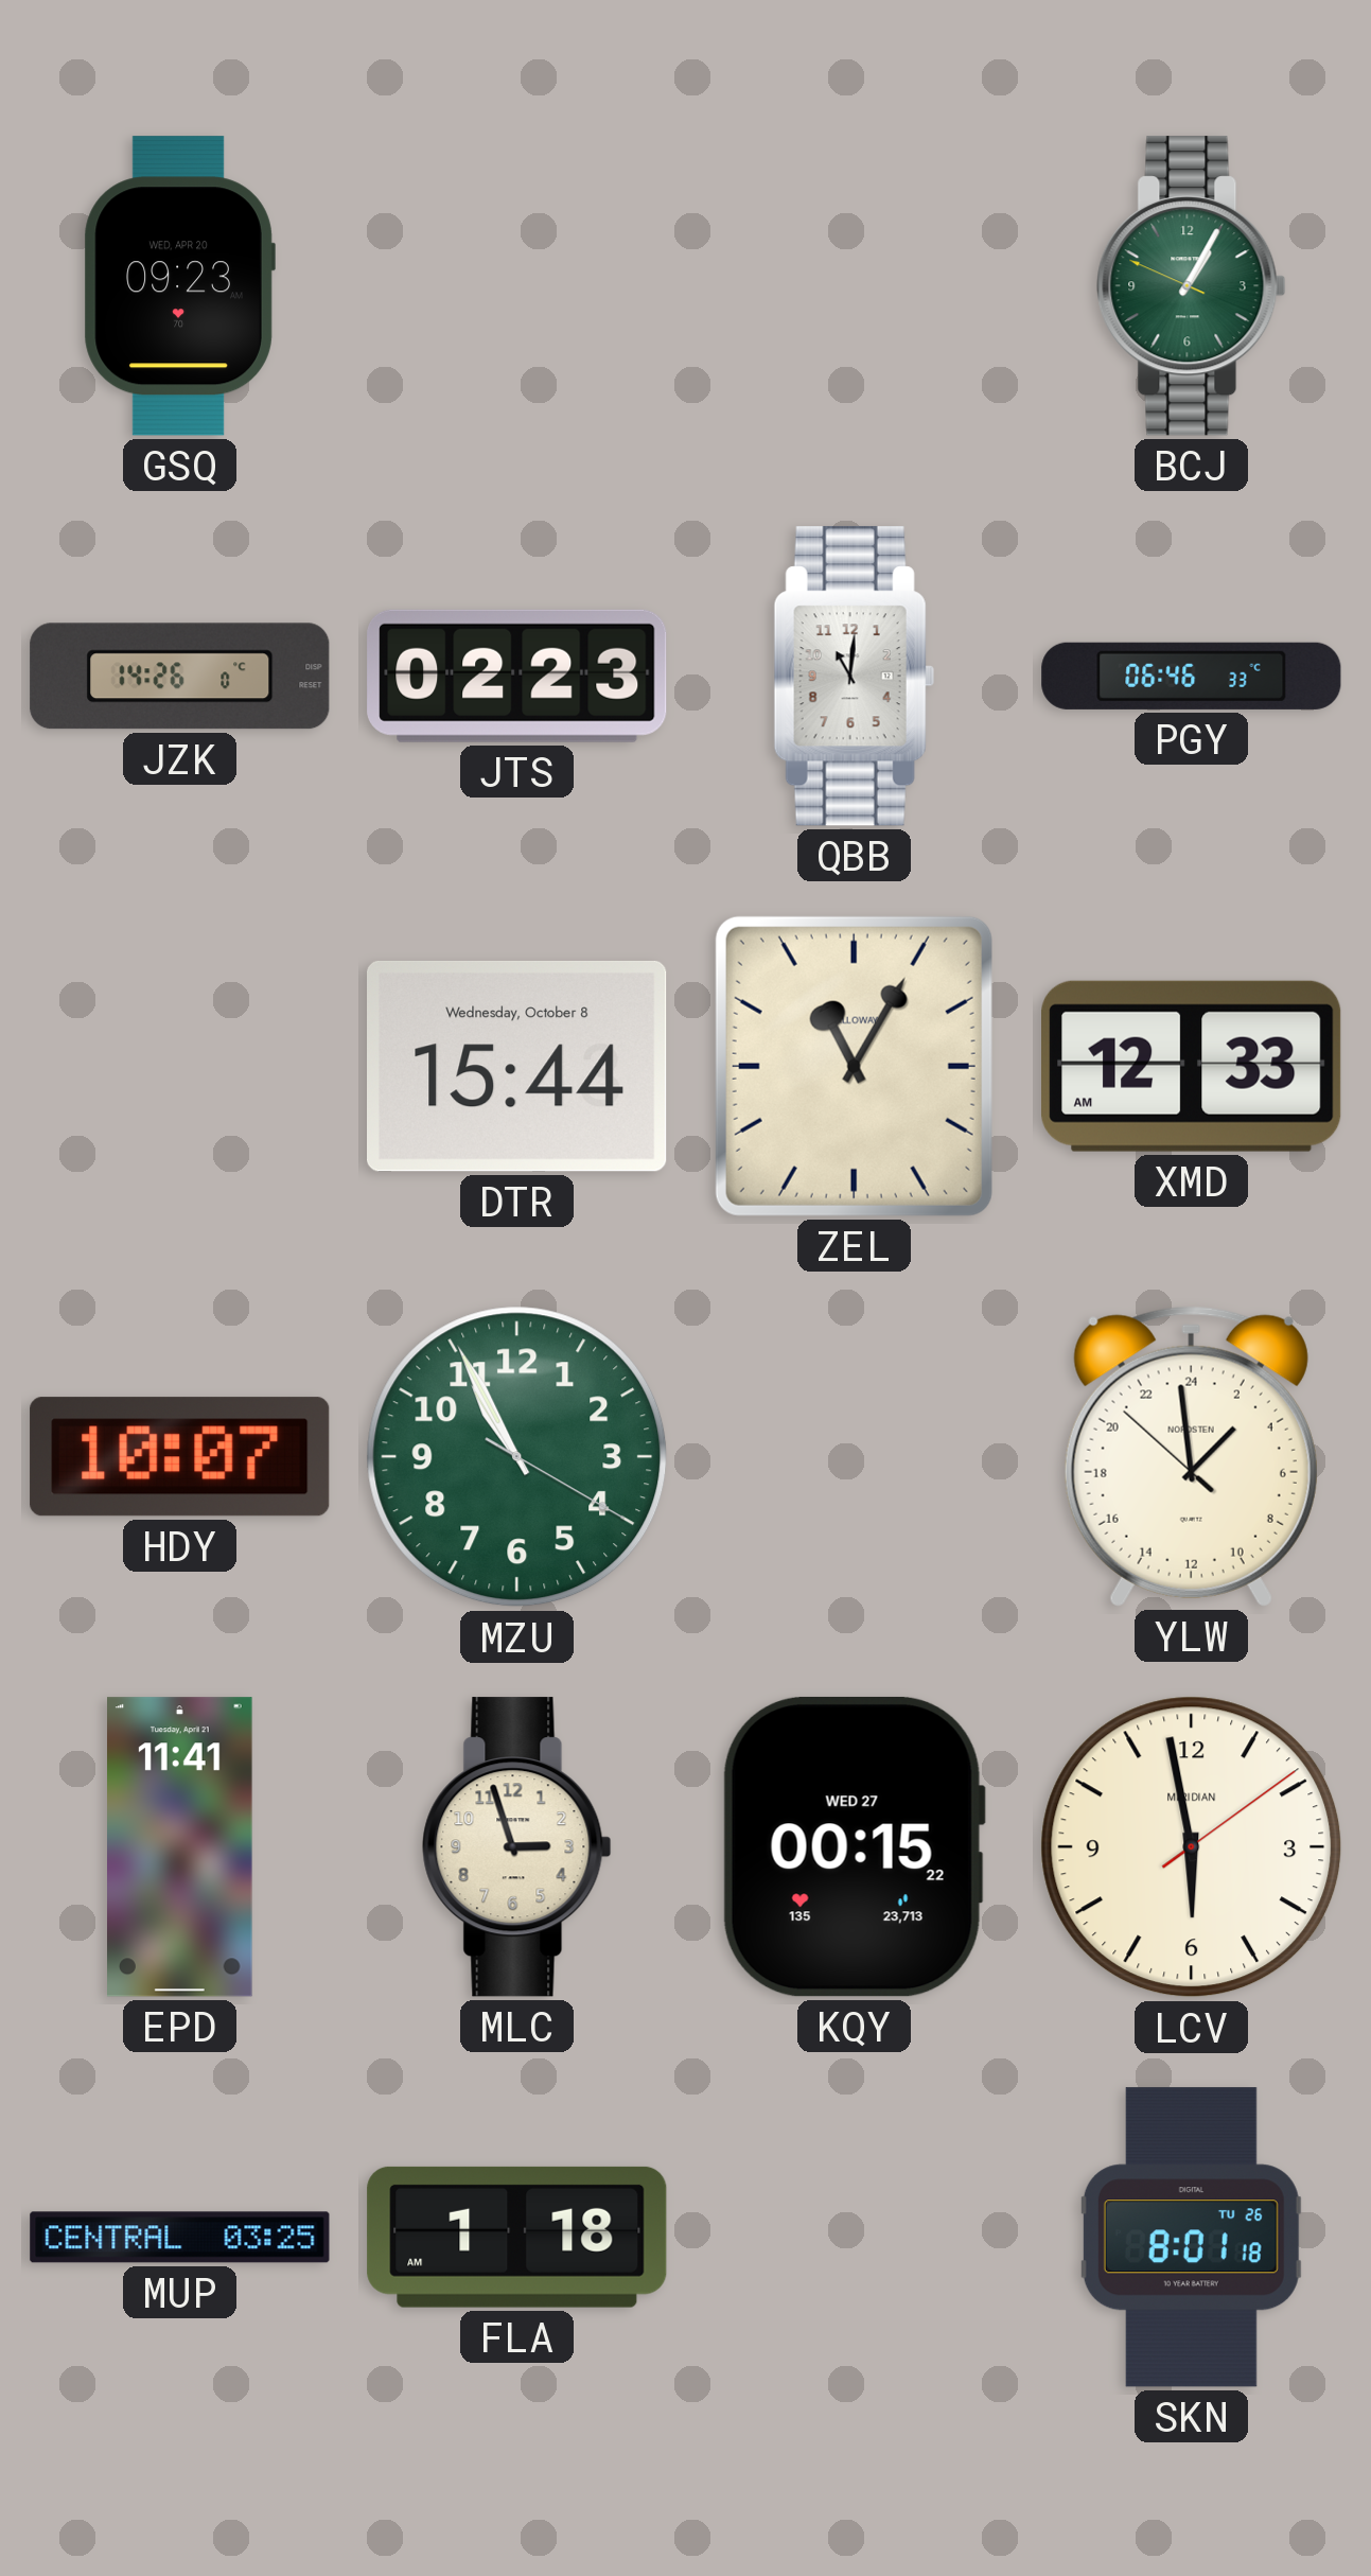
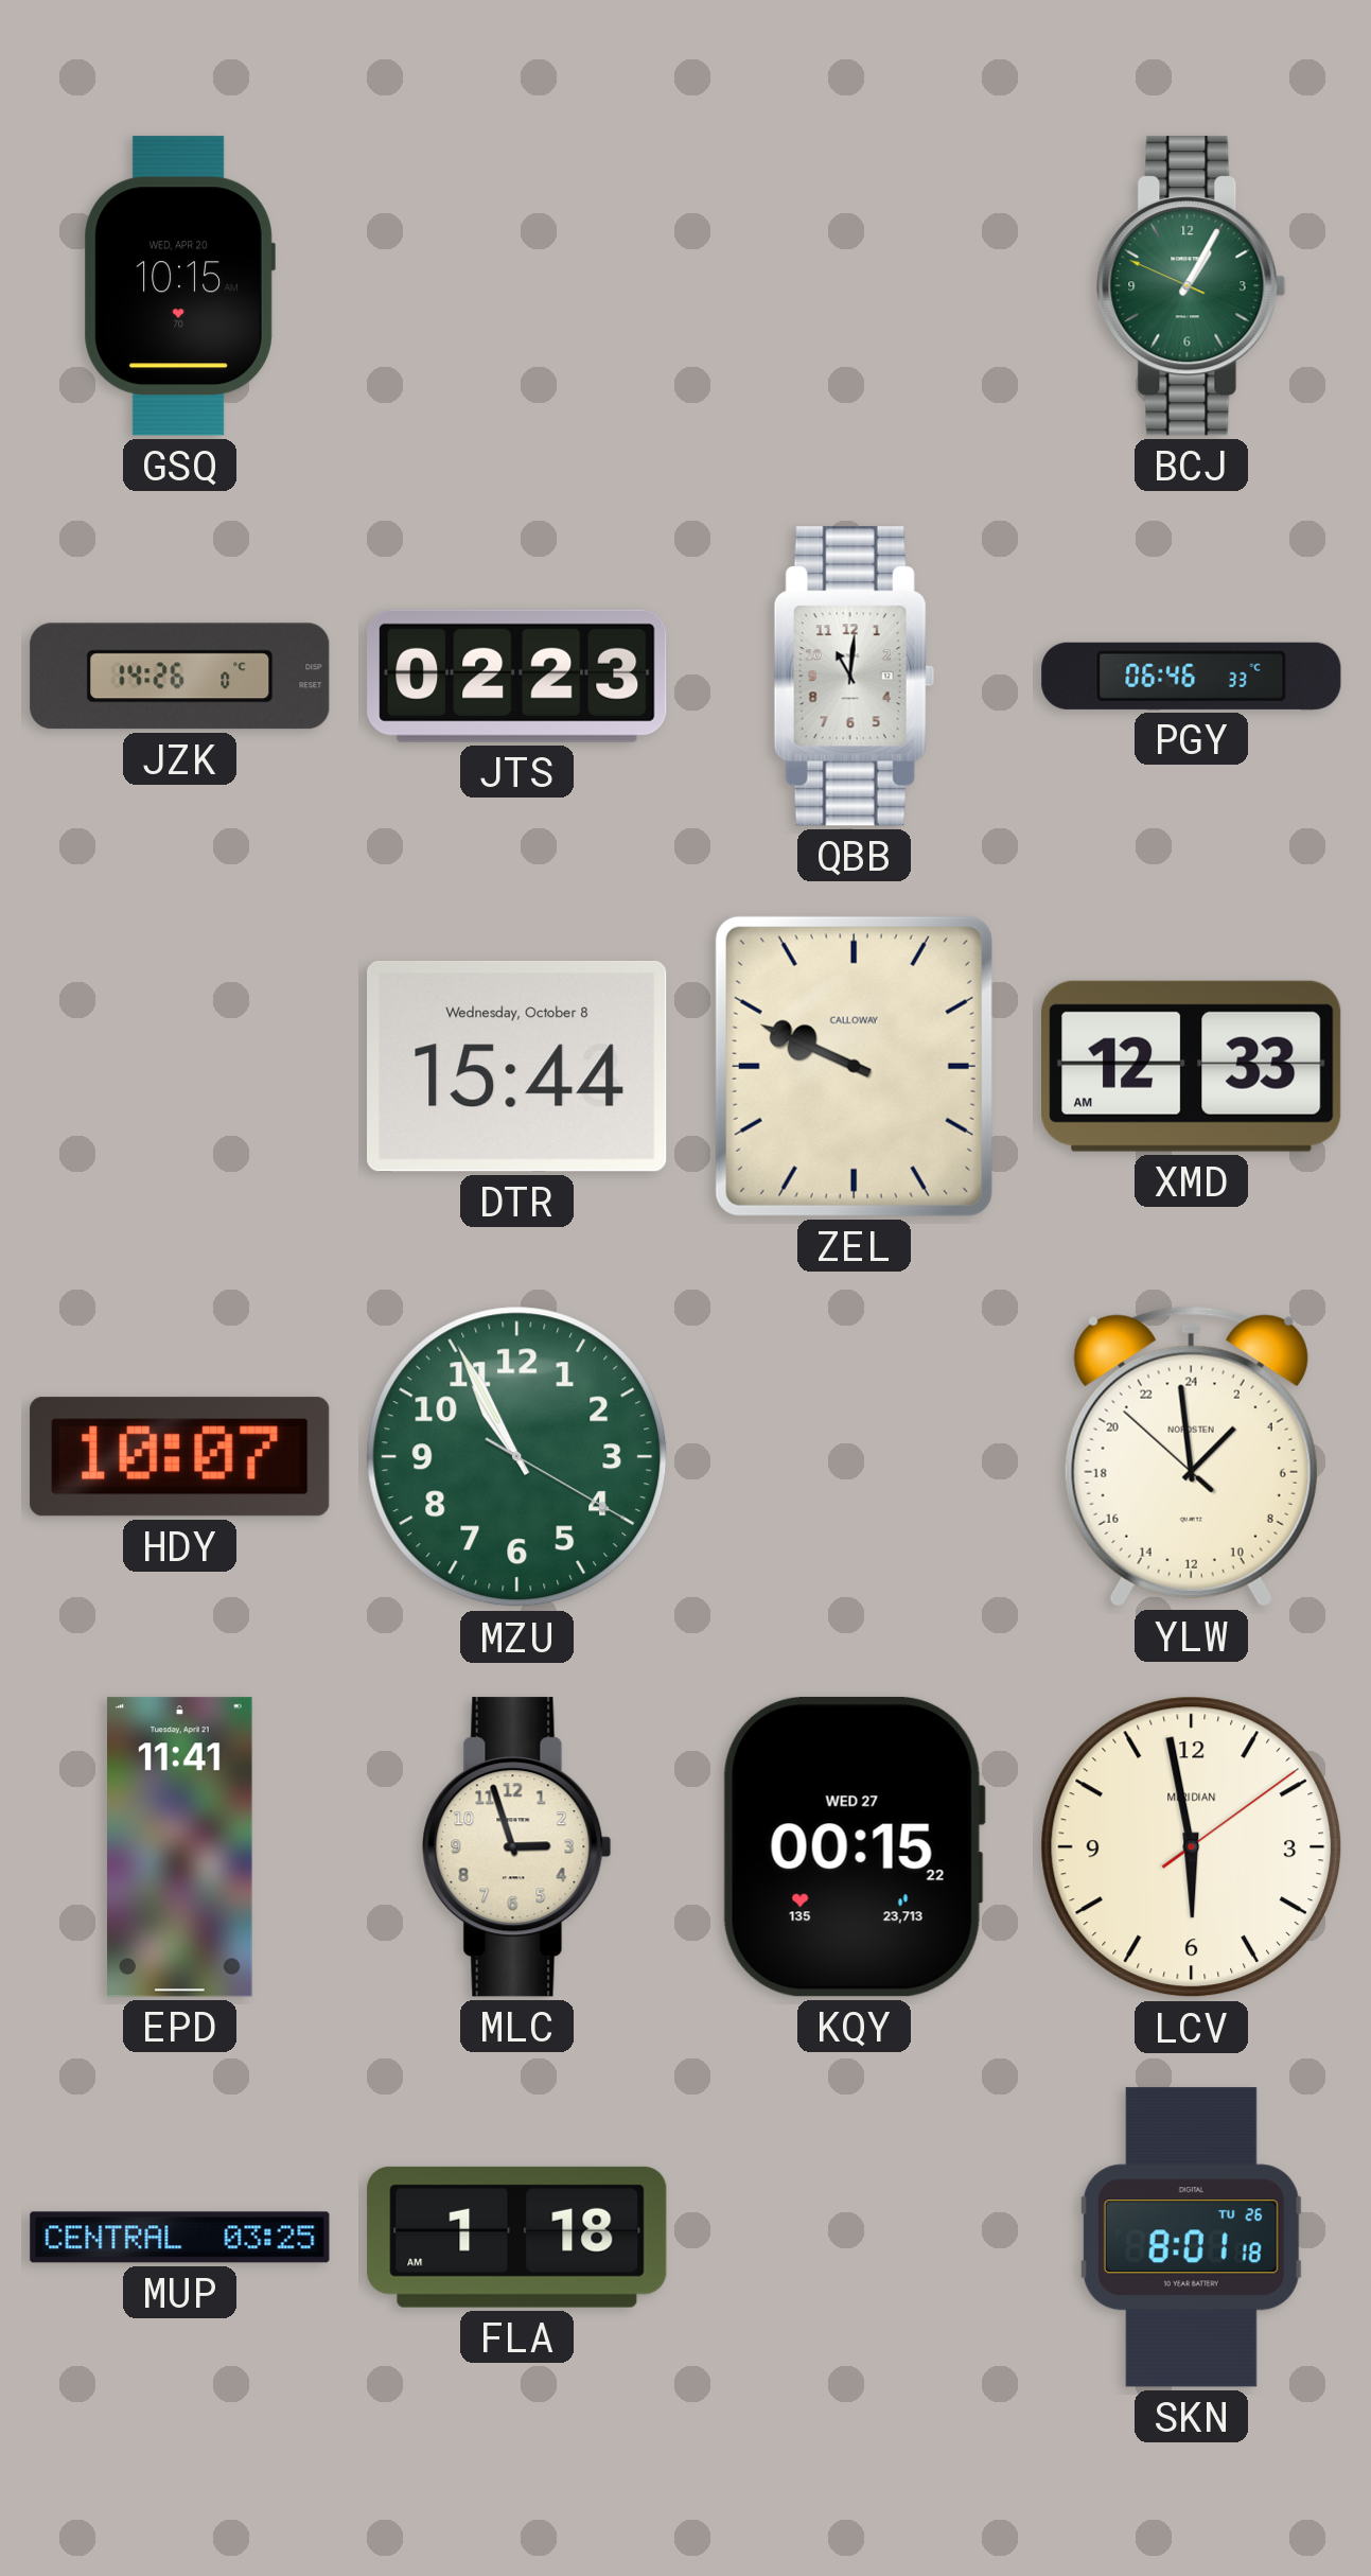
GSQ: 09:23 -> 10:15 (179, 286)
ZEL: 11:05 -> 9:49 (854, 1066)
